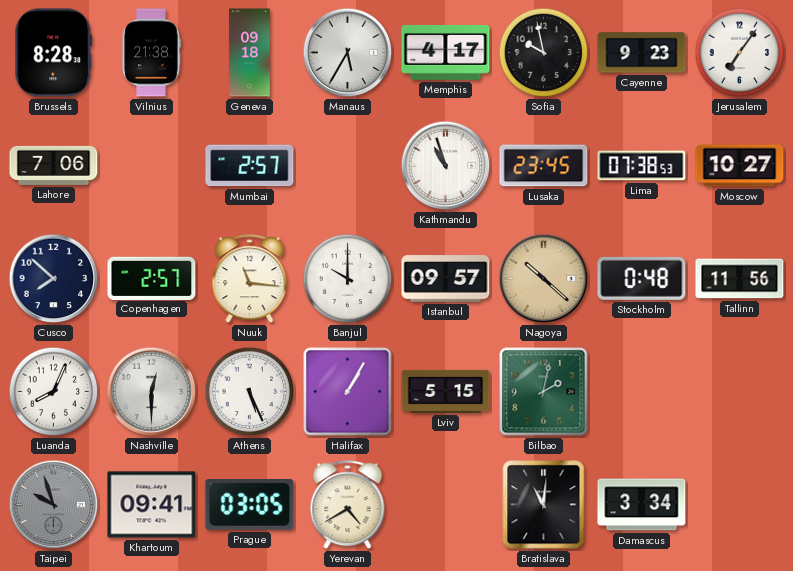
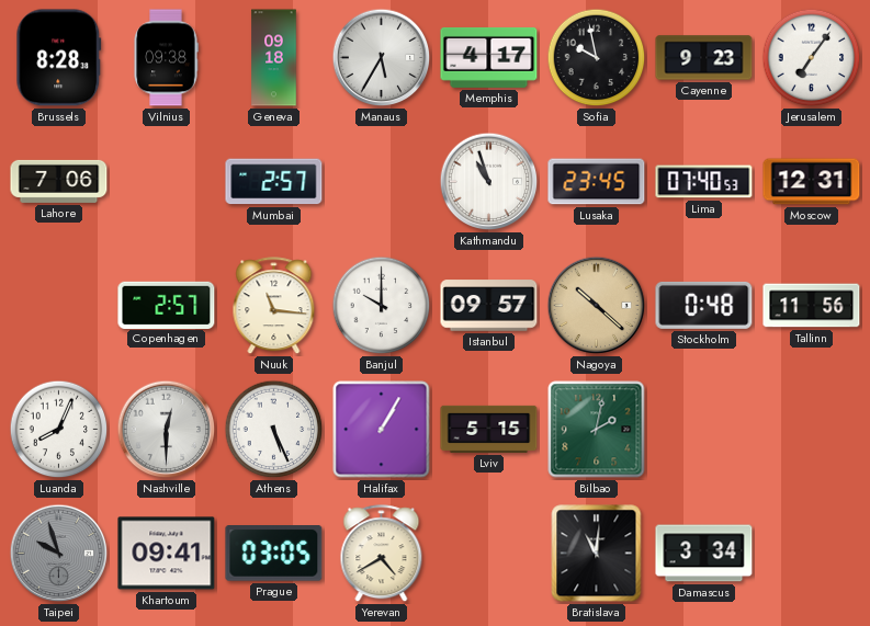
Vilnius: 21:38 -> 09:38 (166, 58)
Lima: 07:38 -> 07:40 (704, 182)
Moscow: 10:27 -> 12:31 (812, 182)
Cusco: 7:52 -> none (54, 279)
